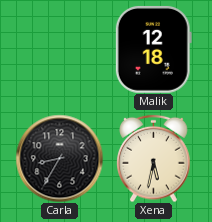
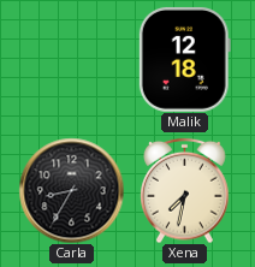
Xena: 5:32 -> 7:32 (185, 190)
